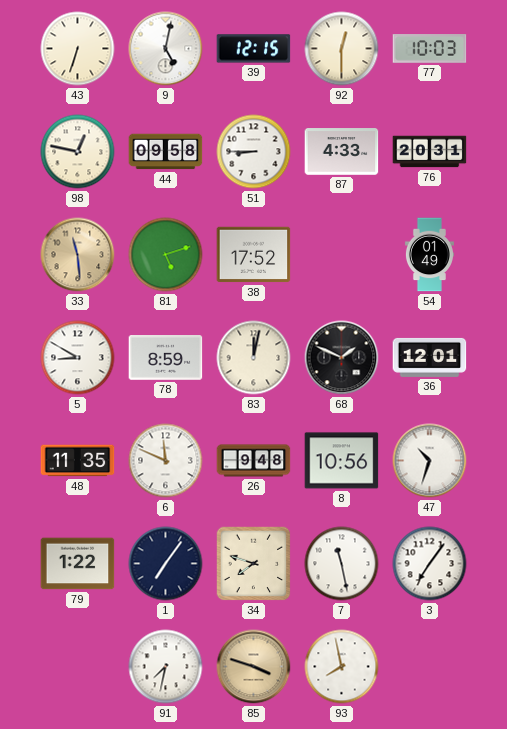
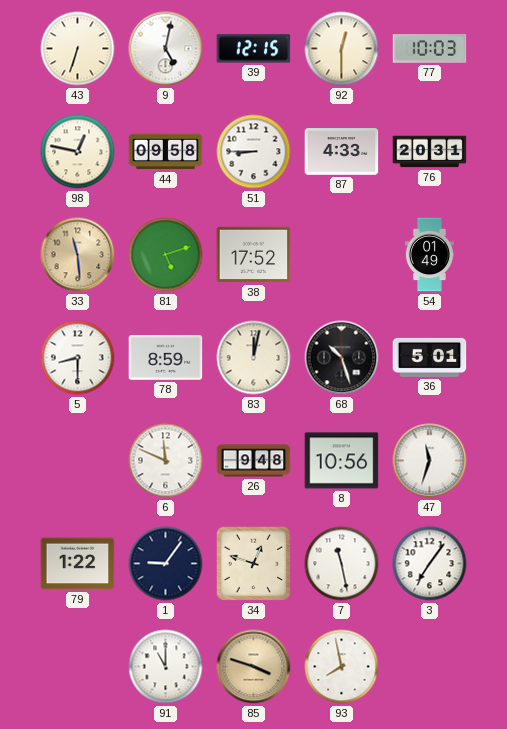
5: 8:50 -> 8:30 (78, 358)
68: 1:49 -> 10:27 (342, 358)
36: 12:01 -> 5:01 (430, 357)
48: 11:35 -> none (78, 461)
47: 10:33 -> 11:33 (430, 461)
1: 7:06 -> 9:06 (166, 564)
34: 7:48 -> 12:48 (254, 564)
91: 7:32 -> 11:00 (166, 667)
